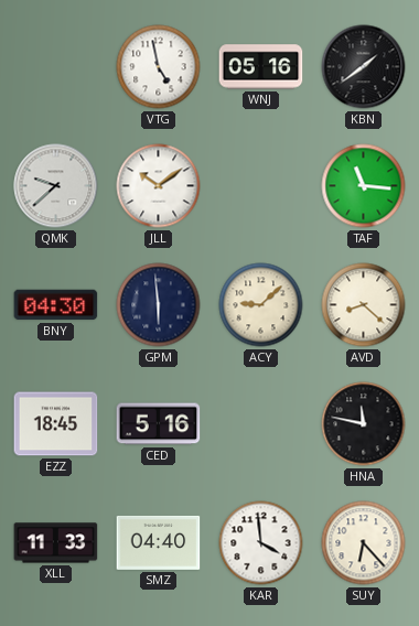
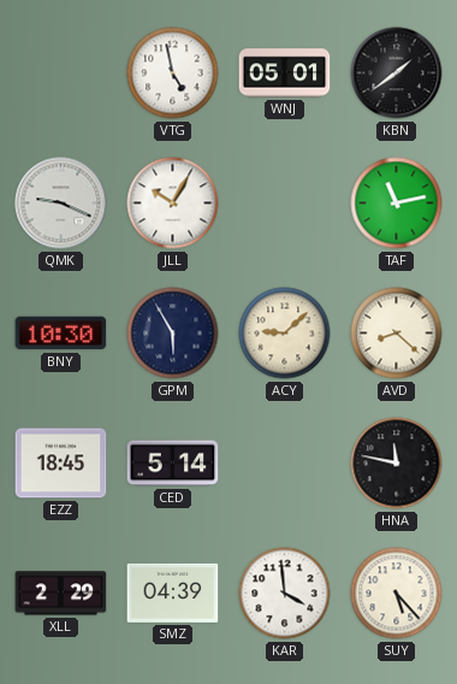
WNJ: 05:16 -> 05:01 (285, 73)
QMK: 9:38 -> 9:19 (61, 204)
JLL: 10:09 -> 10:05 (173, 204)
TAF: 11:16 -> 11:13 (397, 204)
BNY: 04:30 -> 10:30 (61, 334)
GPM: 5:59 -> 5:55 (173, 334)
CED: 5:16 -> 5:14 (173, 464)
XLL: 11:33 -> 2:29 (61, 594)
SMZ: 04:40 -> 04:39 (173, 592)
SUY: 6:23 -> 5:23 (397, 594)
